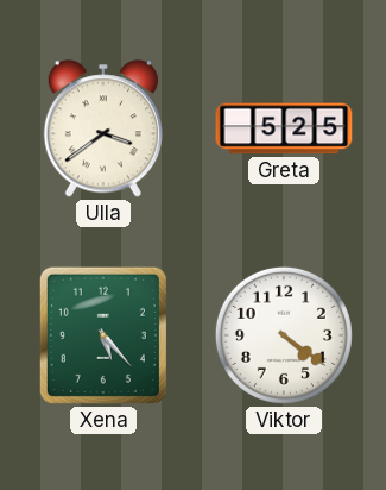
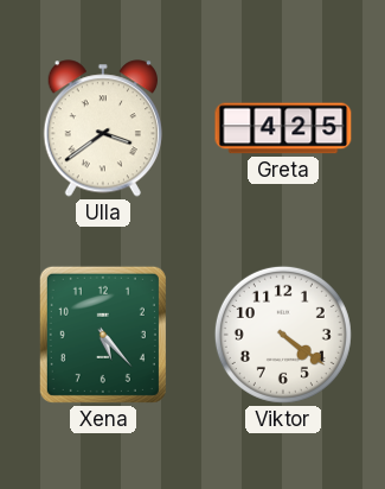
Greta: 5:25 -> 4:25 (283, 128)
